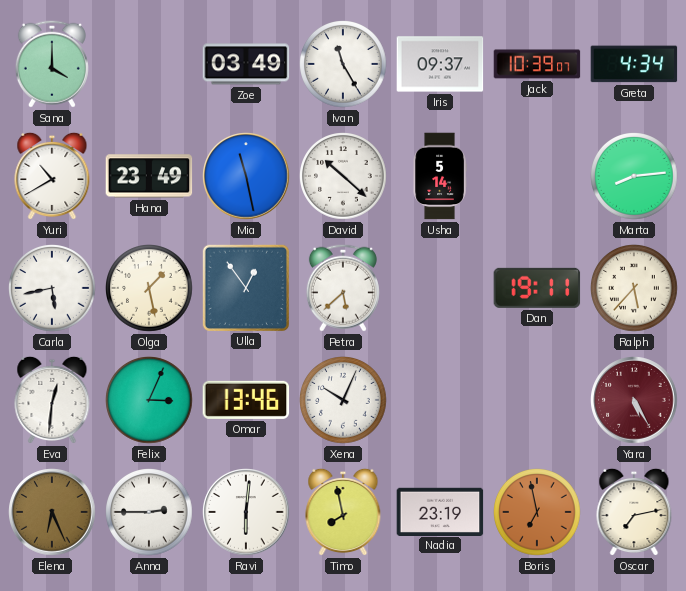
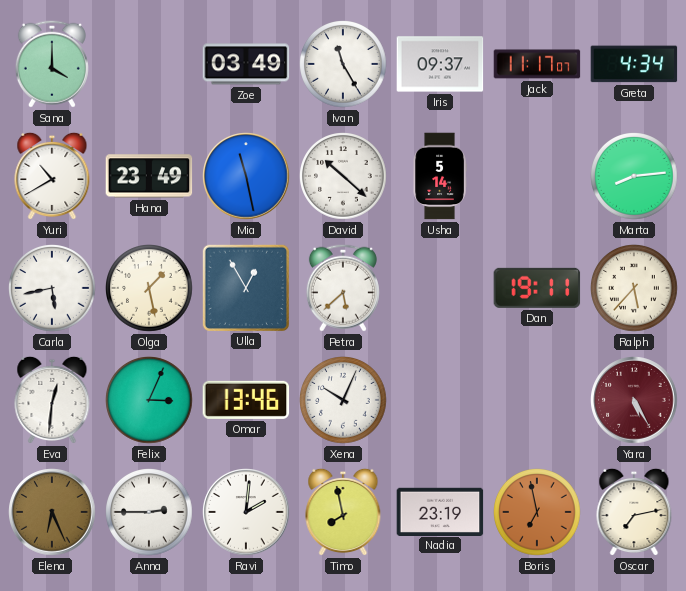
Jack: 10:39 -> 11:17 (537, 64)
Ulla: 12:54 -> 12:55 (245, 287)
Ravi: 6:01 -> 2:01 (246, 512)
